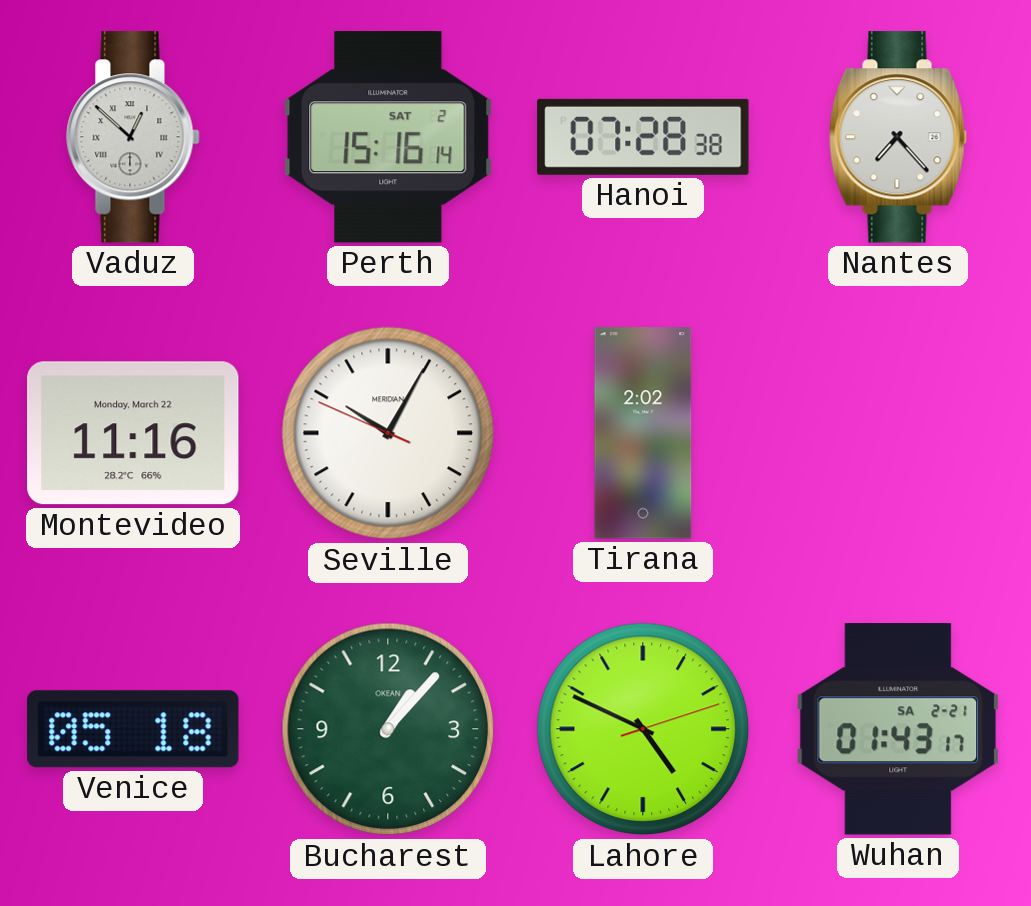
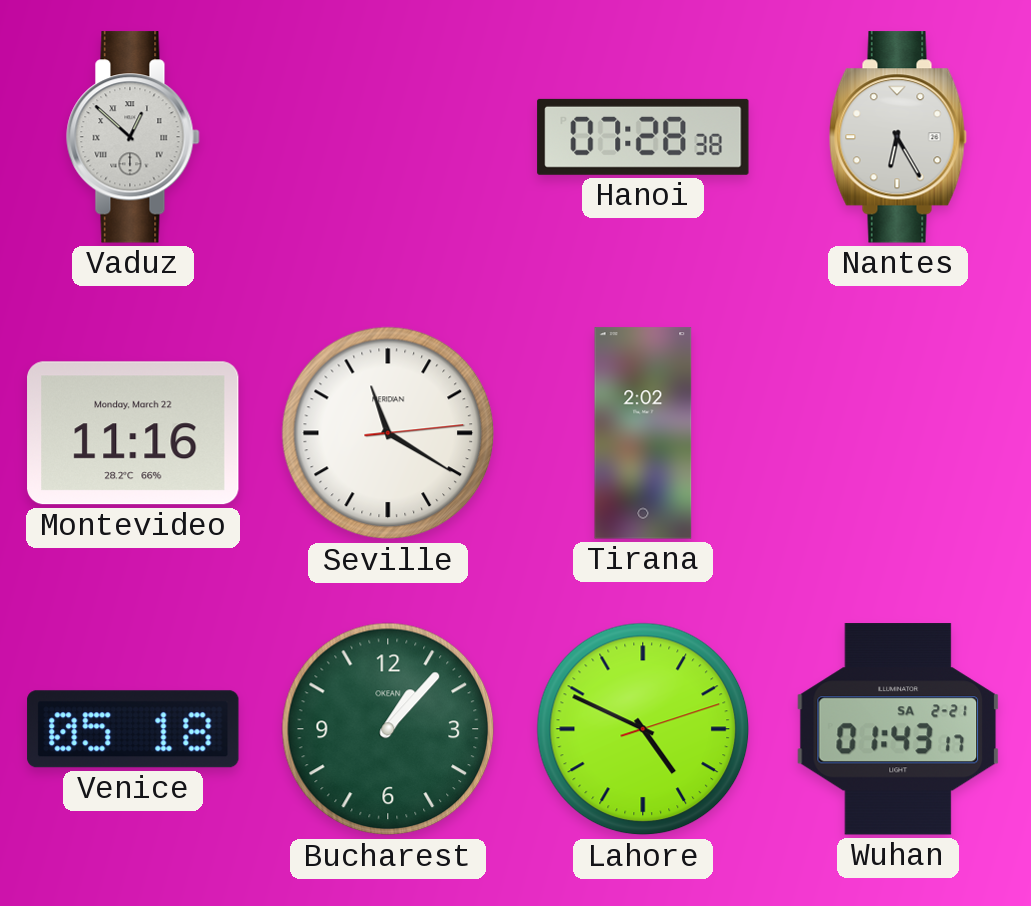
Perth: 15:16 -> none (388, 137)
Nantes: 7:23 -> 6:25 (898, 137)
Seville: 10:04 -> 11:20 (388, 433)
